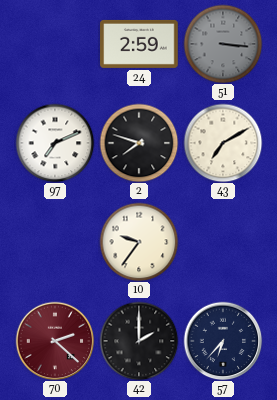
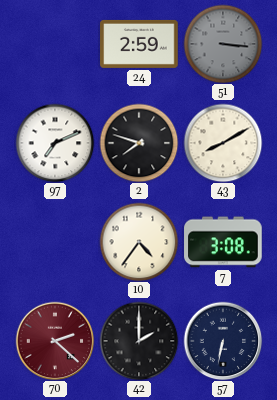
43: 7:10 -> 8:10 (223, 143)
10: 9:36 -> 4:36 (139, 242)
7: none -> 3:08 (223, 242)
57: 6:37 -> 6:32 (223, 341)
